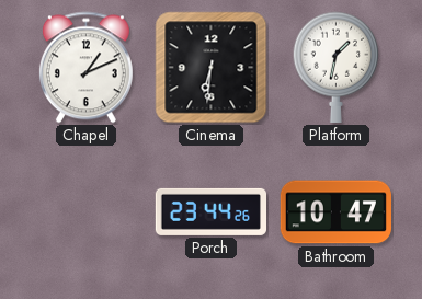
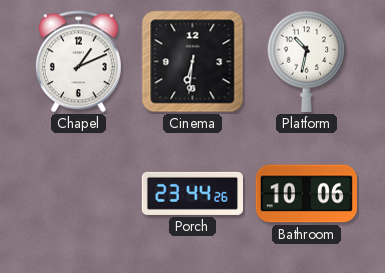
Platform: 1:32 -> 10:32 (307, 61)
Bathroom: 10:47 -> 10:06 (306, 194)
